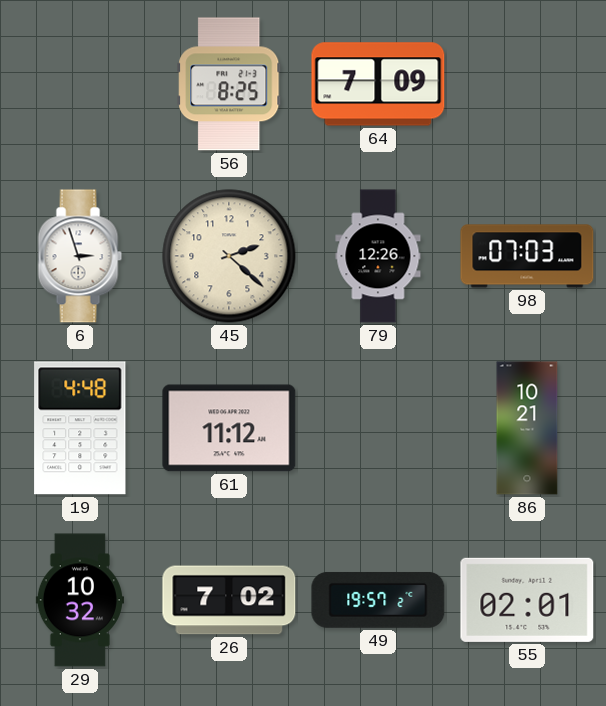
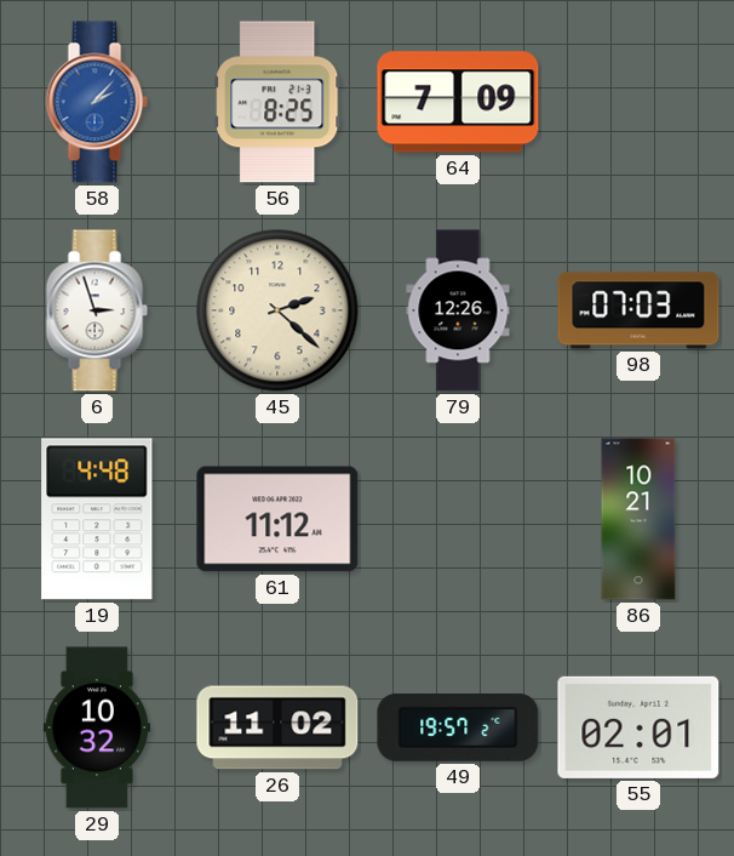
58: none -> 2:07 (97, 102)
26: 7:02 -> 11:02 (277, 727)
